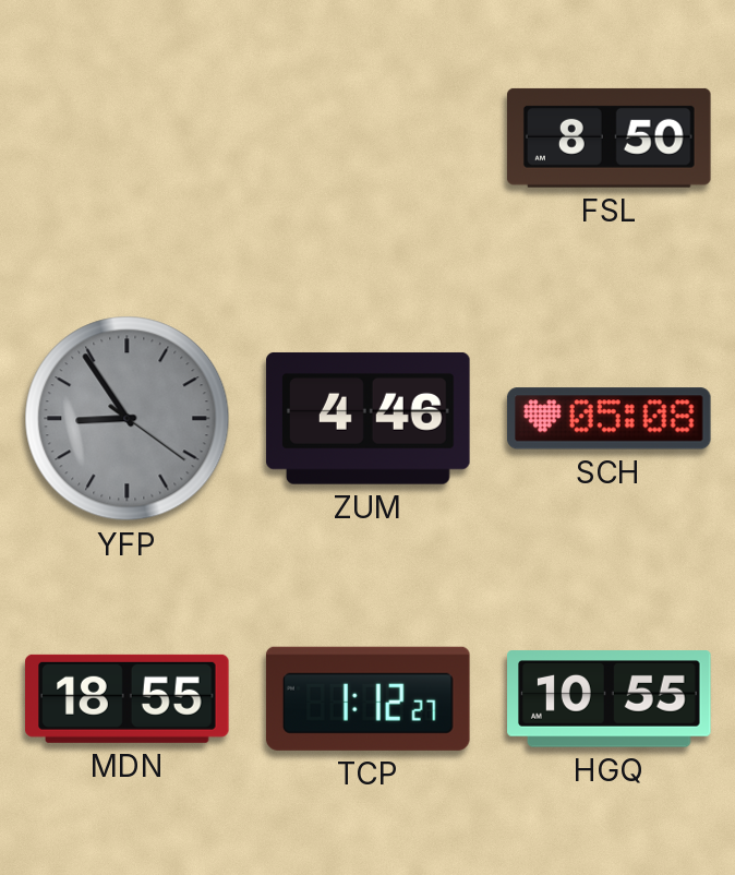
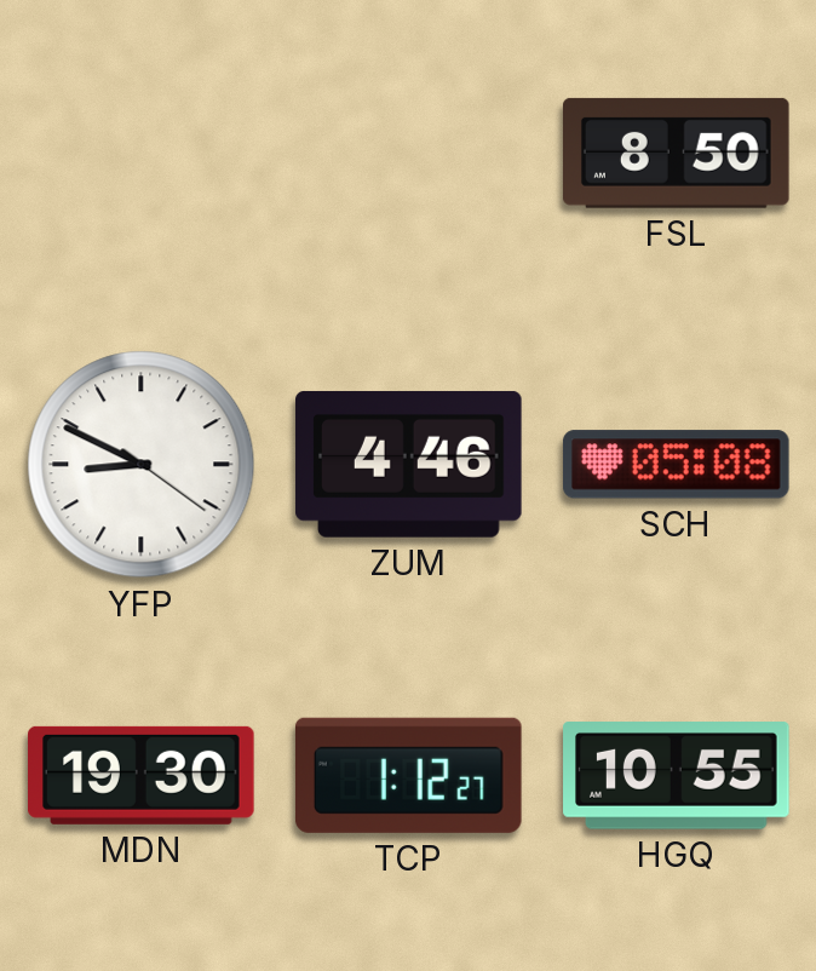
YFP: 8:54 -> 8:49 (142, 465)
YFP dial: grey -> white (142, 465)
MDN: 18:55 -> 19:30 (142, 775)
